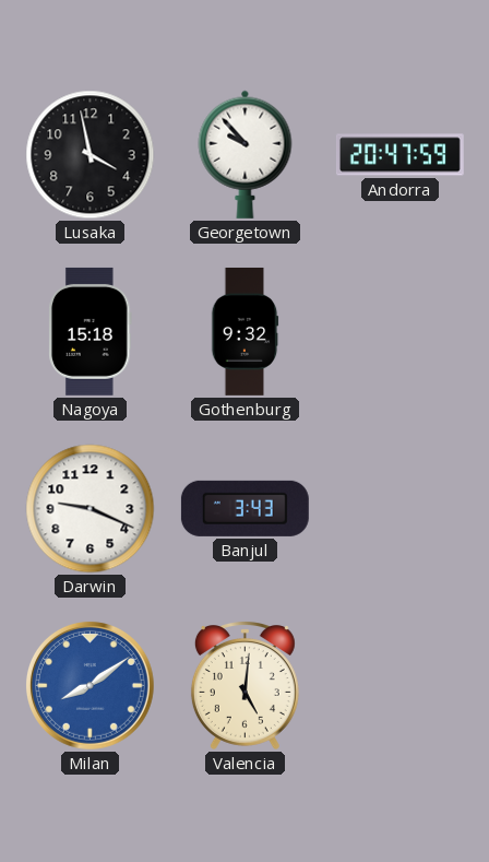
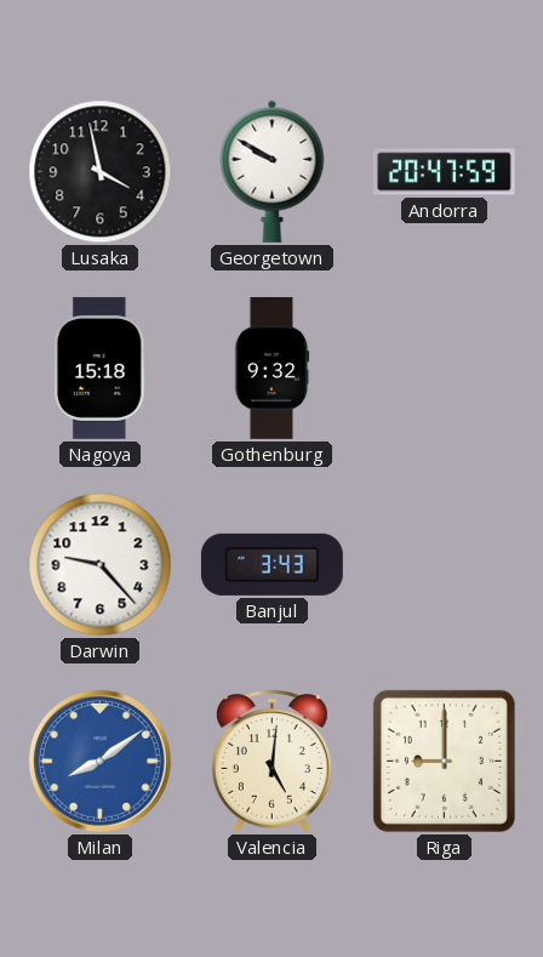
Georgetown: 9:53 -> 9:50 (273, 171)
Darwin: 9:19 -> 9:23 (101, 565)
Riga: none -> 9:00 (444, 761)
